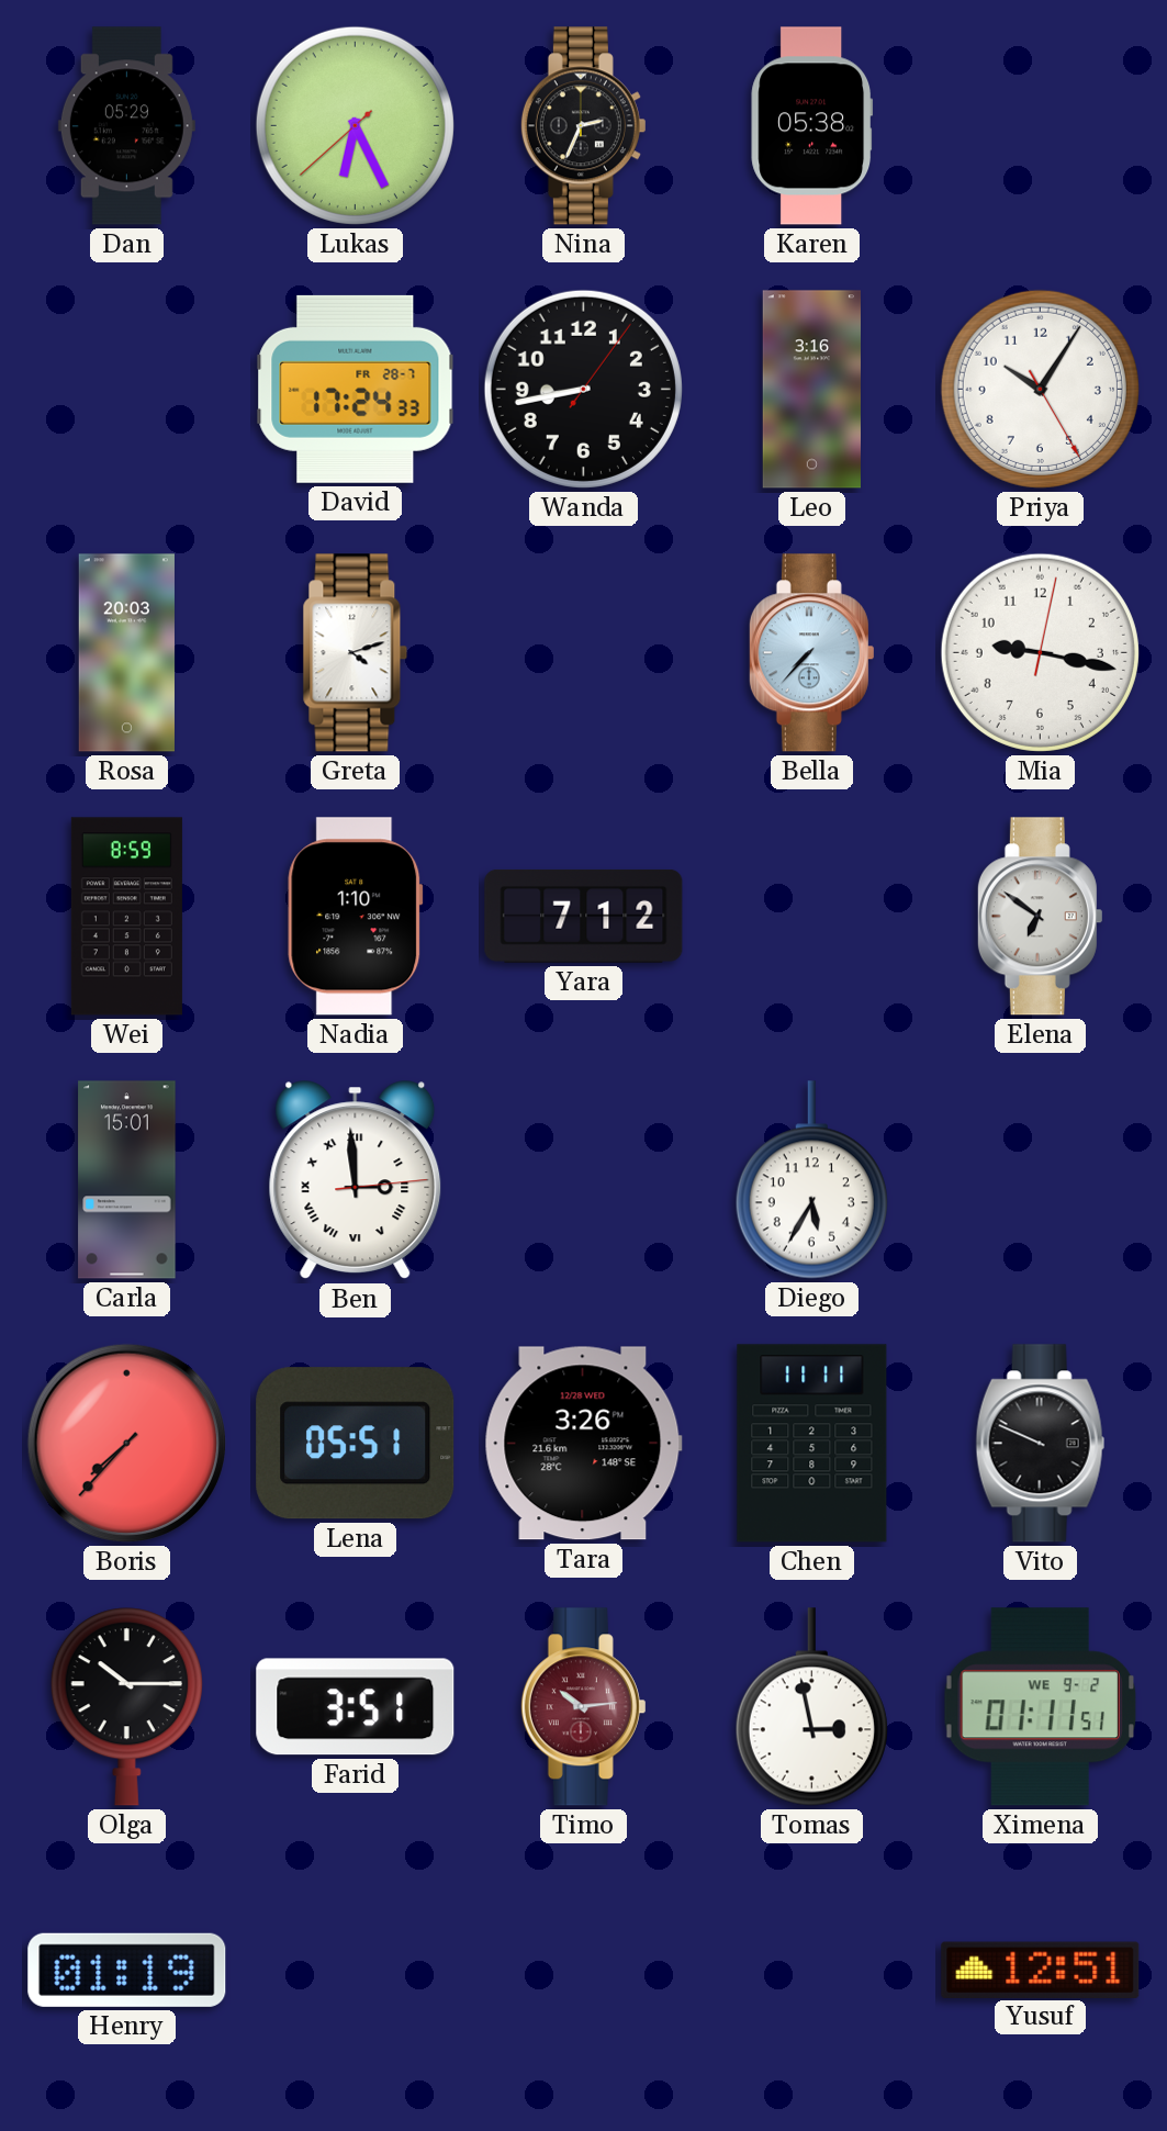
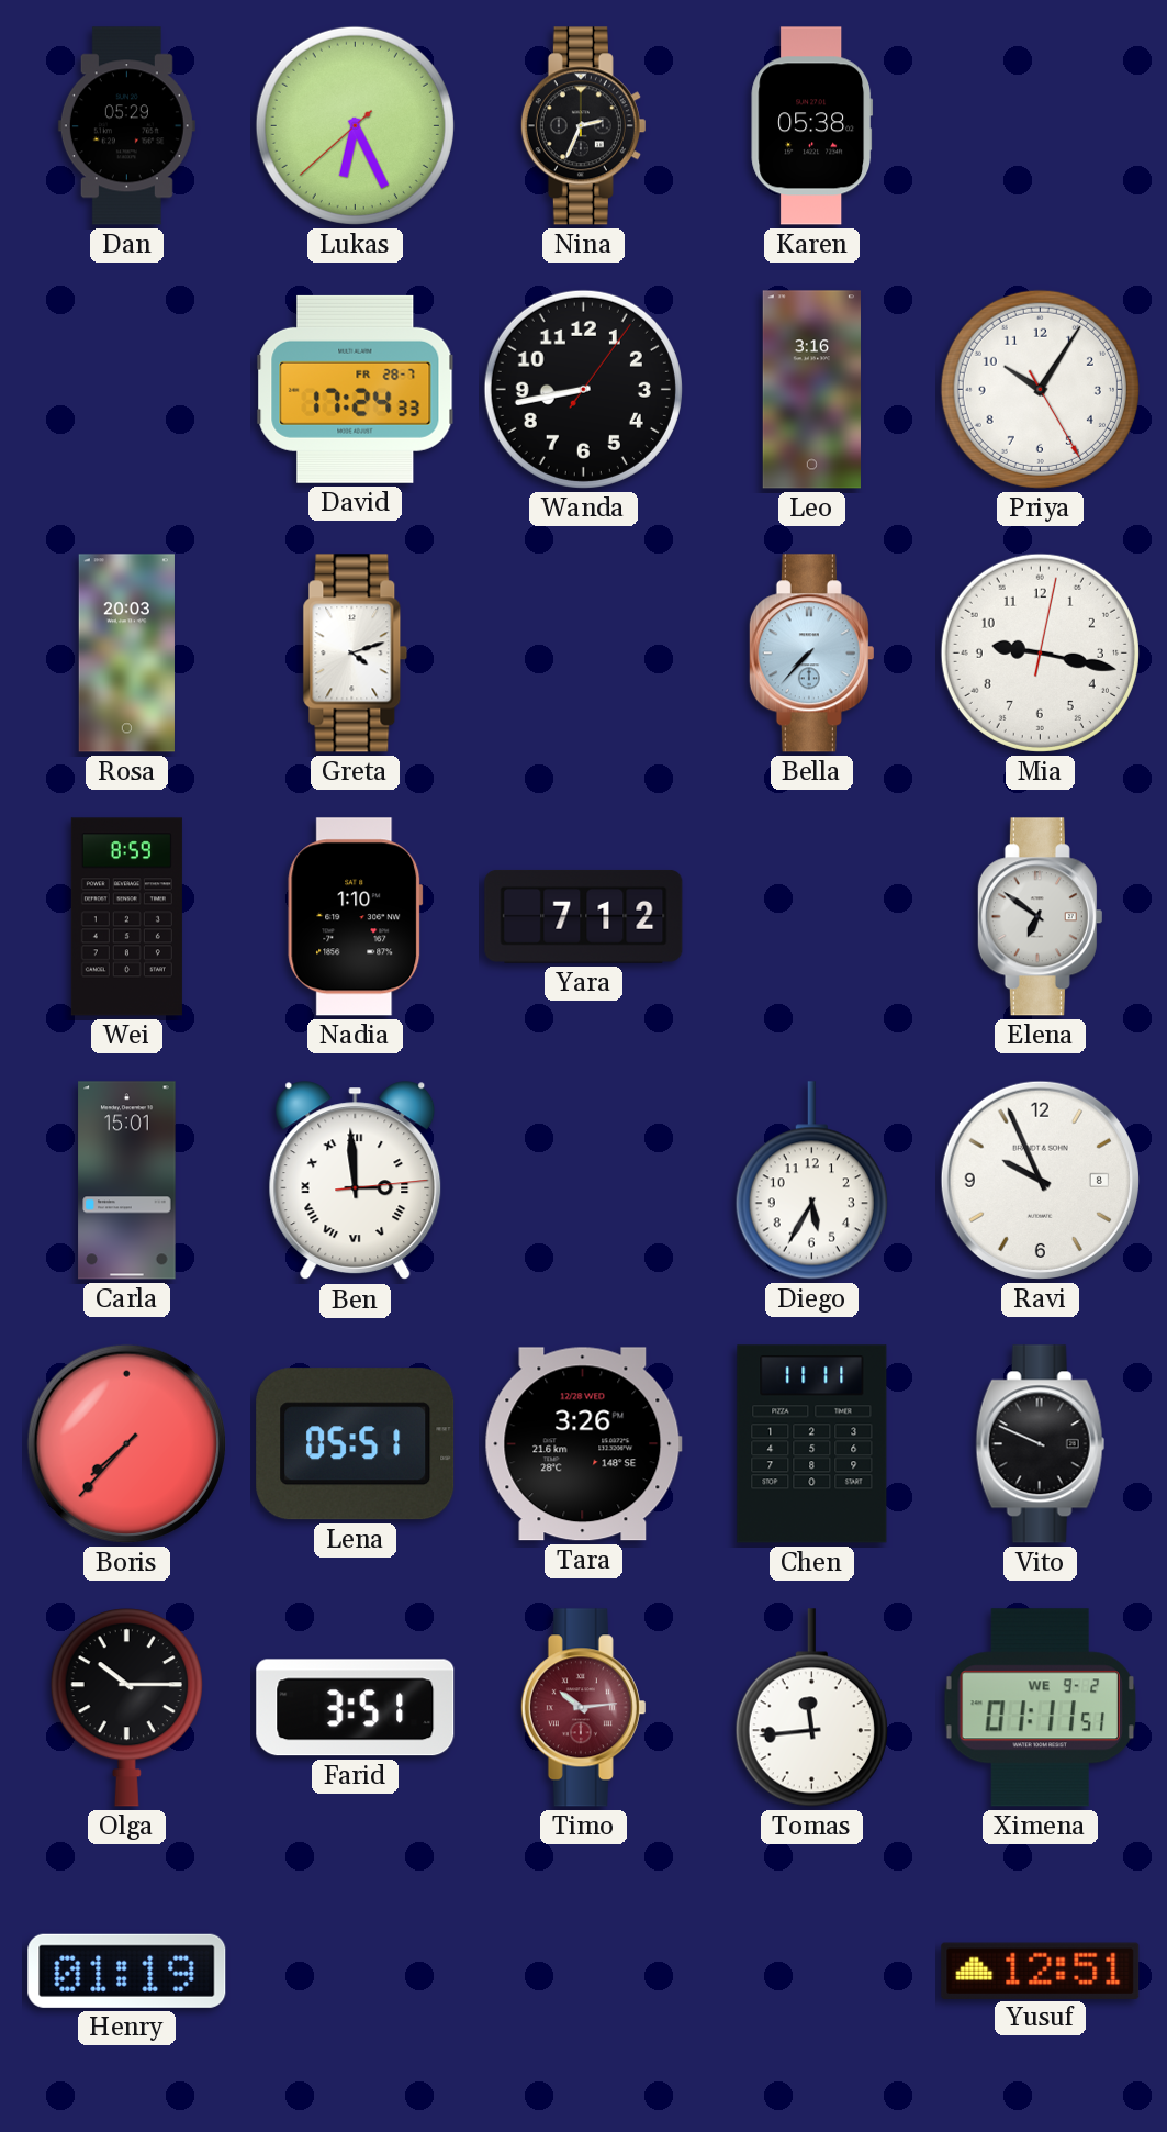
Ravi: none -> 9:56 (1040, 1180)
Tomas: 2:58 -> 11:44 (811, 1708)
